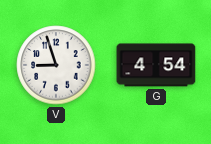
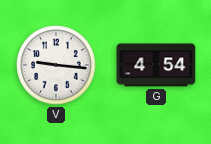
V: 8:57 -> 9:16 (56, 65)
